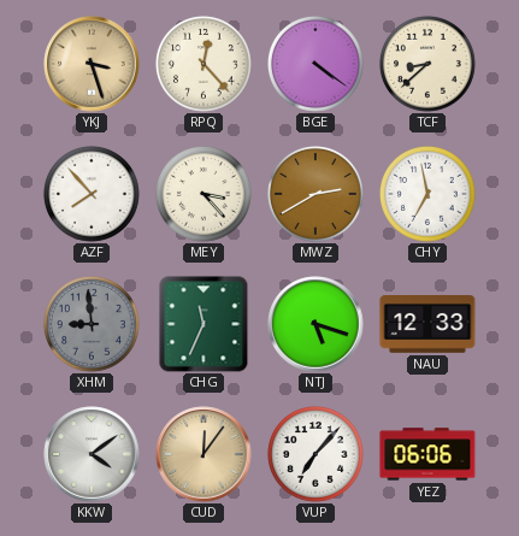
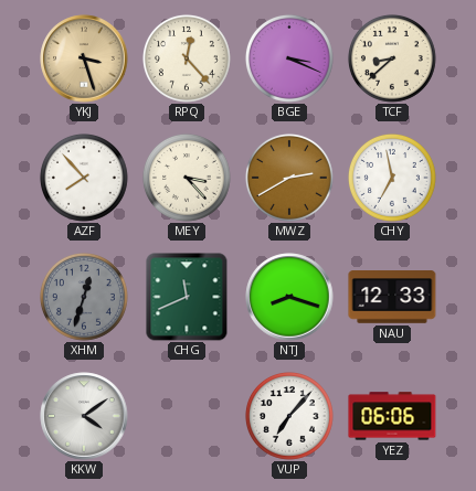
BGE: 4:21 -> 3:19 (289, 58)
XHM: 8:59 -> 12:33 (84, 297)
CHG: 11:34 -> 11:41 (187, 297)
NTJ: 5:18 -> 8:18 (289, 297)
CUD: 12:06 -> none (204, 454)
